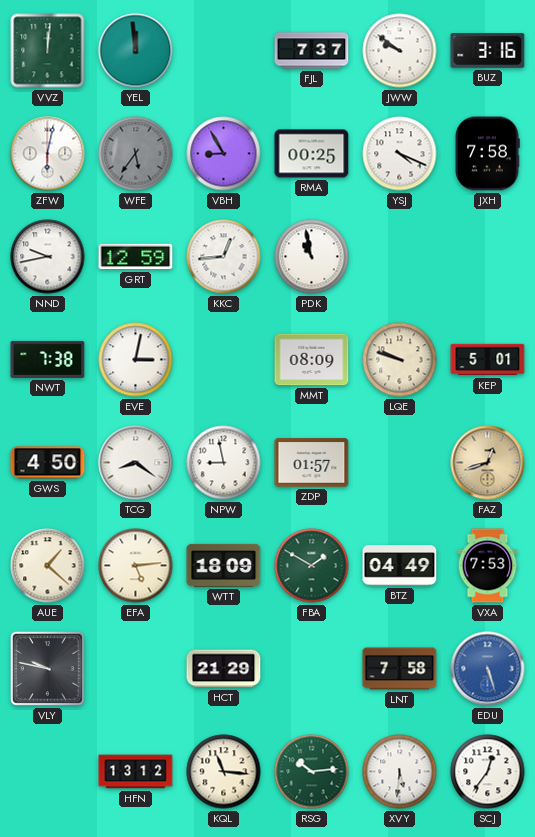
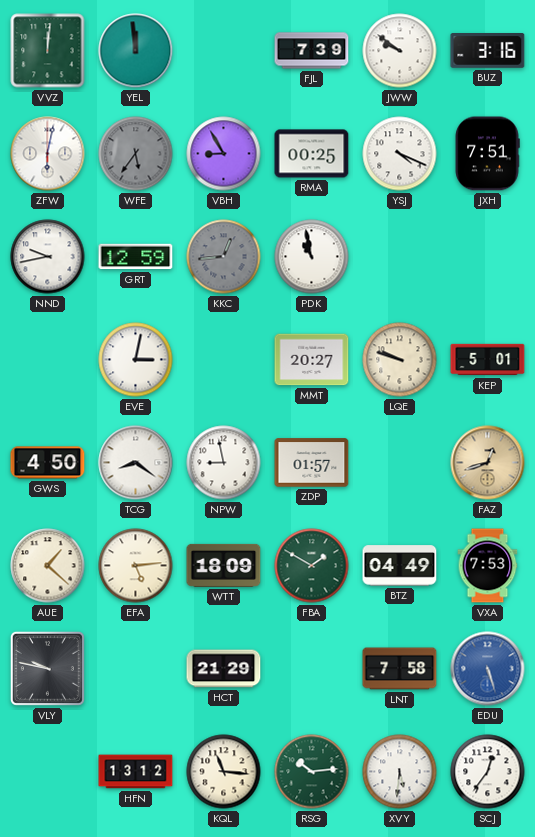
FJL: 7:37 -> 7:39 (312, 51)
JXH: 7:58 -> 7:51 (487, 154)
KKC dial: white -> grey (224, 257)
NWT: 7:38 -> none (48, 359)
MMT: 08:09 -> 20:27 (312, 360)
